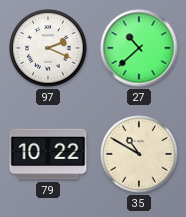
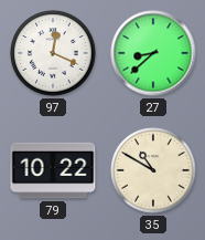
97: 2:19 -> 12:19 (53, 53)
27: 10:38 -> 8:38 (153, 53)
